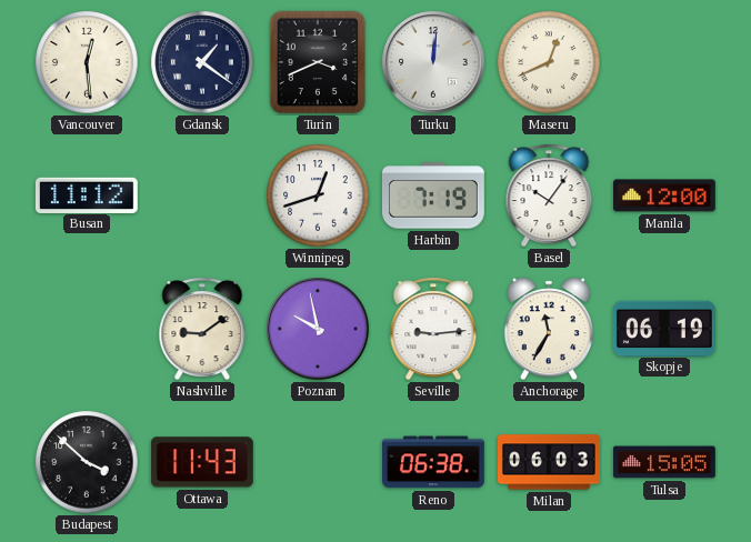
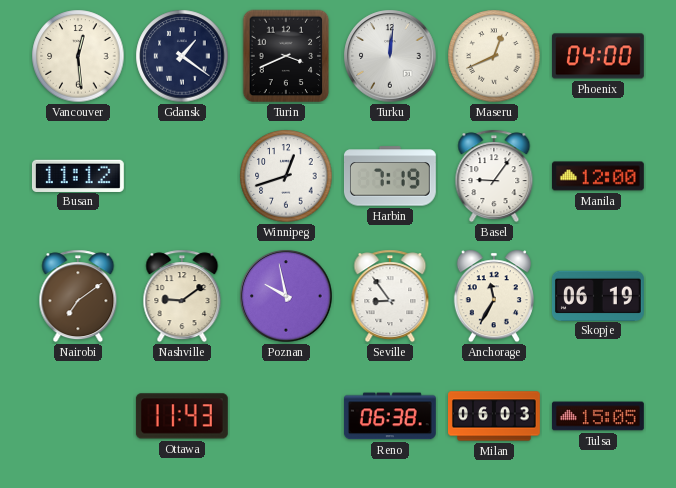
Phoenix: none -> 04:00 (598, 56)
Basel: 10:06 -> 9:06 (494, 176)
Nairobi: none -> 7:09 (78, 296)
Seville: 9:14 -> 8:54 (390, 296)
Budapest: 3:52 -> none (87, 462)
